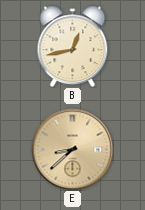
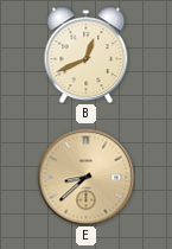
B: 12:43 -> 12:41 (87, 55)
